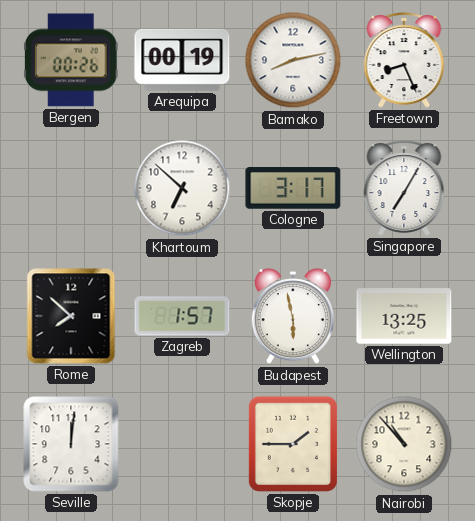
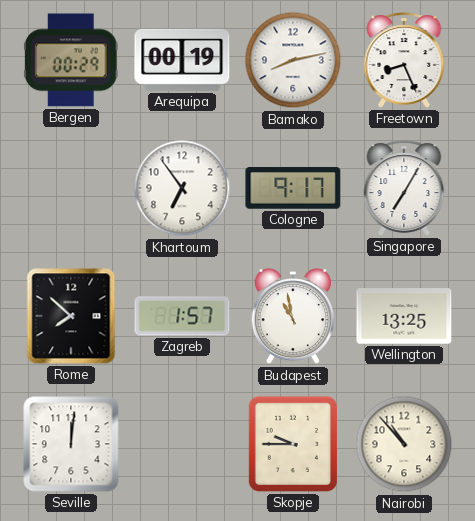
Bergen: 00:26 -> 00:29 (71, 60)
Khartoum: 6:52 -> 6:54 (182, 188)
Cologne: 3:17 -> 9:17 (293, 188)
Budapest: 5:58 -> 10:58 (293, 317)
Skopje: 1:45 -> 9:45 (293, 444)
